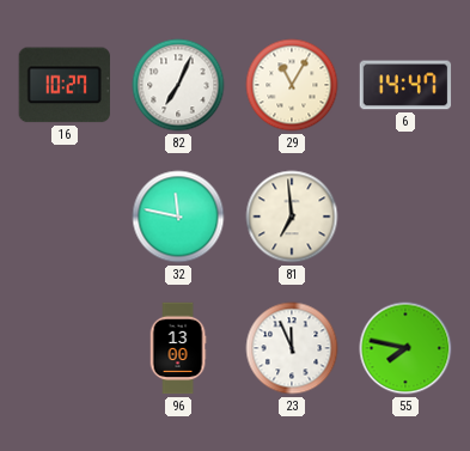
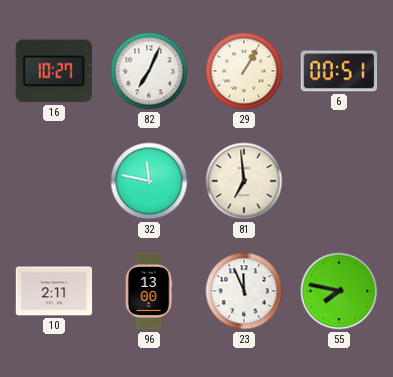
29: 11:05 -> 1:05 (244, 71)
6: 14:47 -> 00:51 (339, 71)
10: none -> 2:11 (54, 291)
